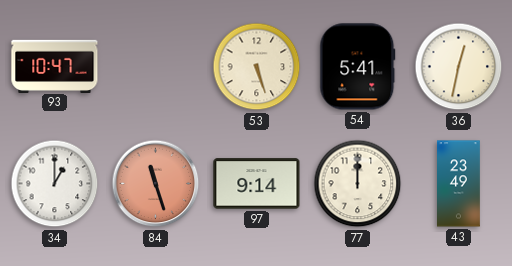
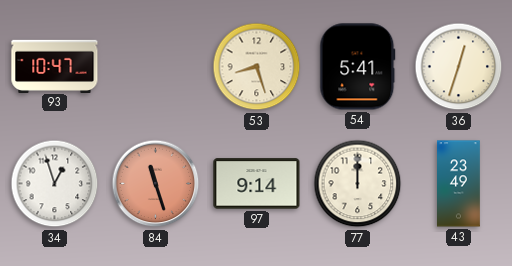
53: 5:27 -> 8:27 (257, 67)
36: 12:32 -> 12:33 (459, 67)
34: 1:00 -> 12:57 (55, 184)
